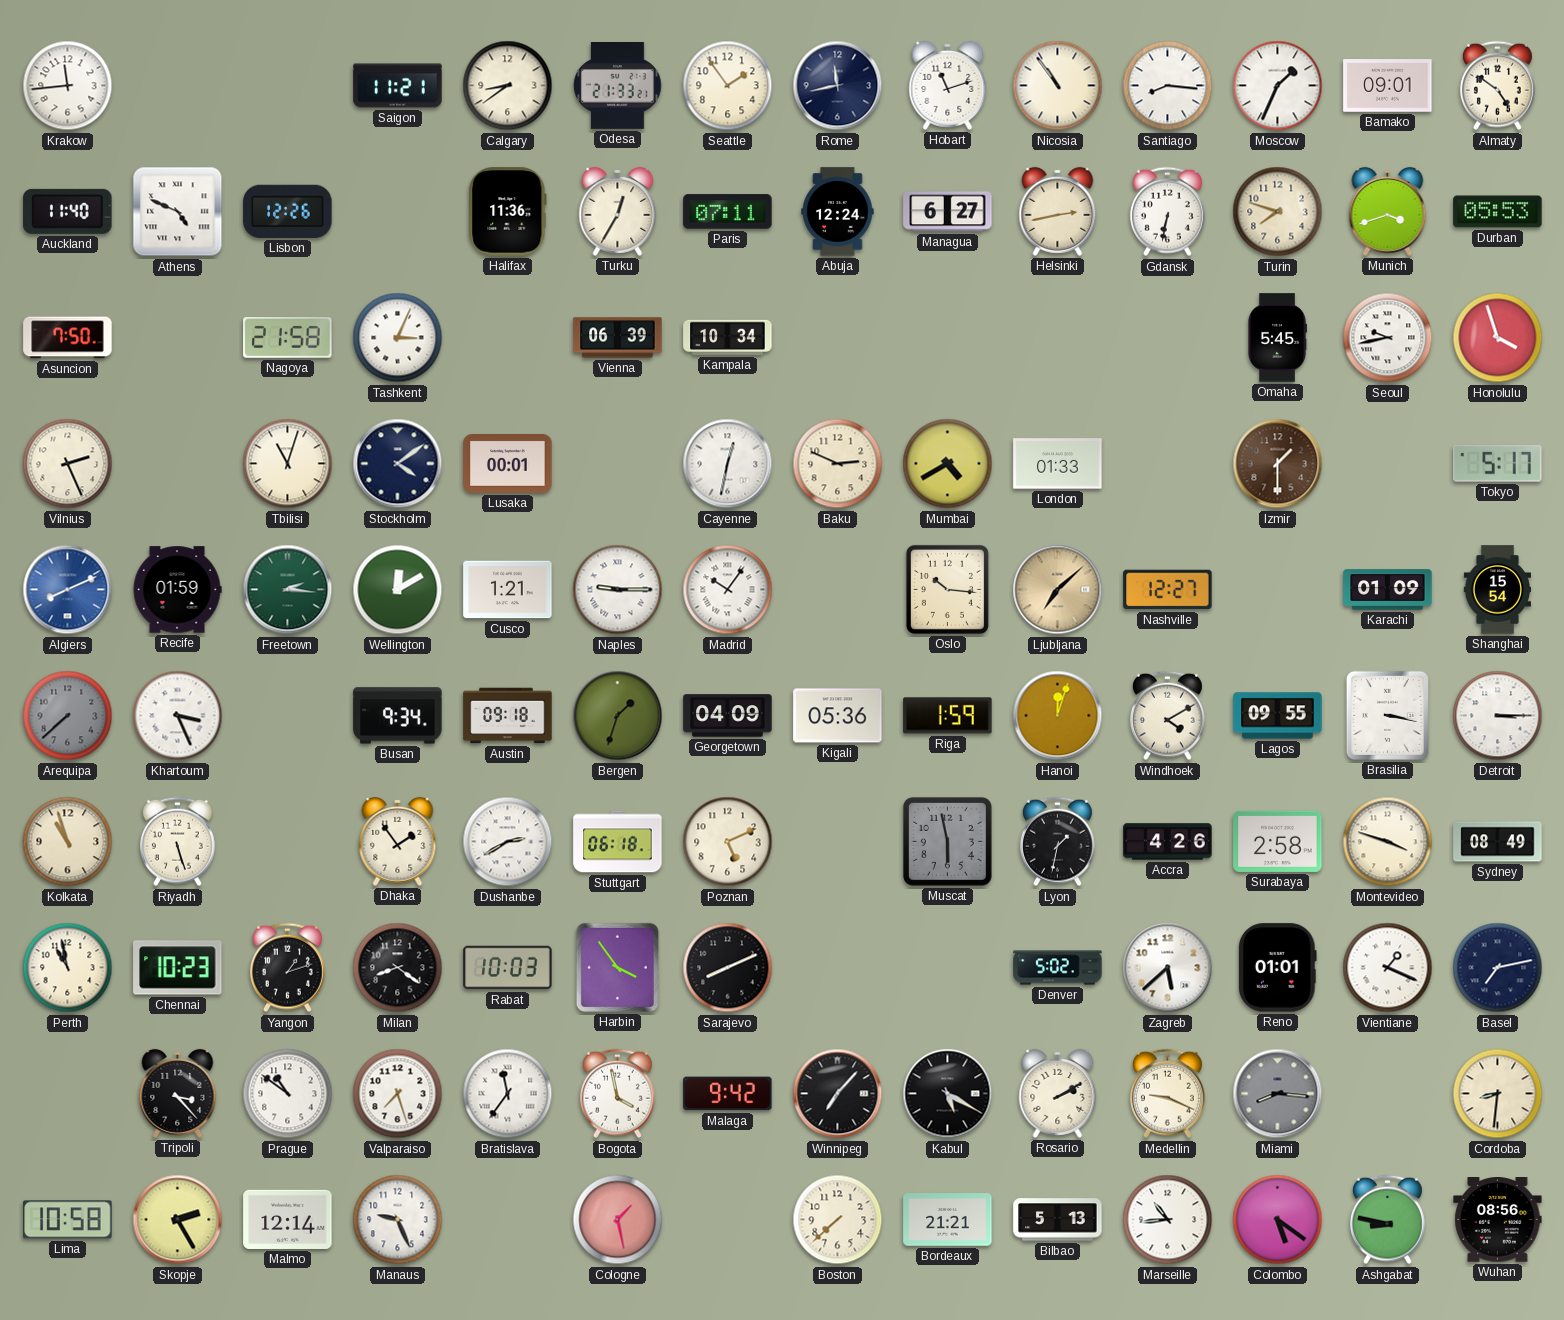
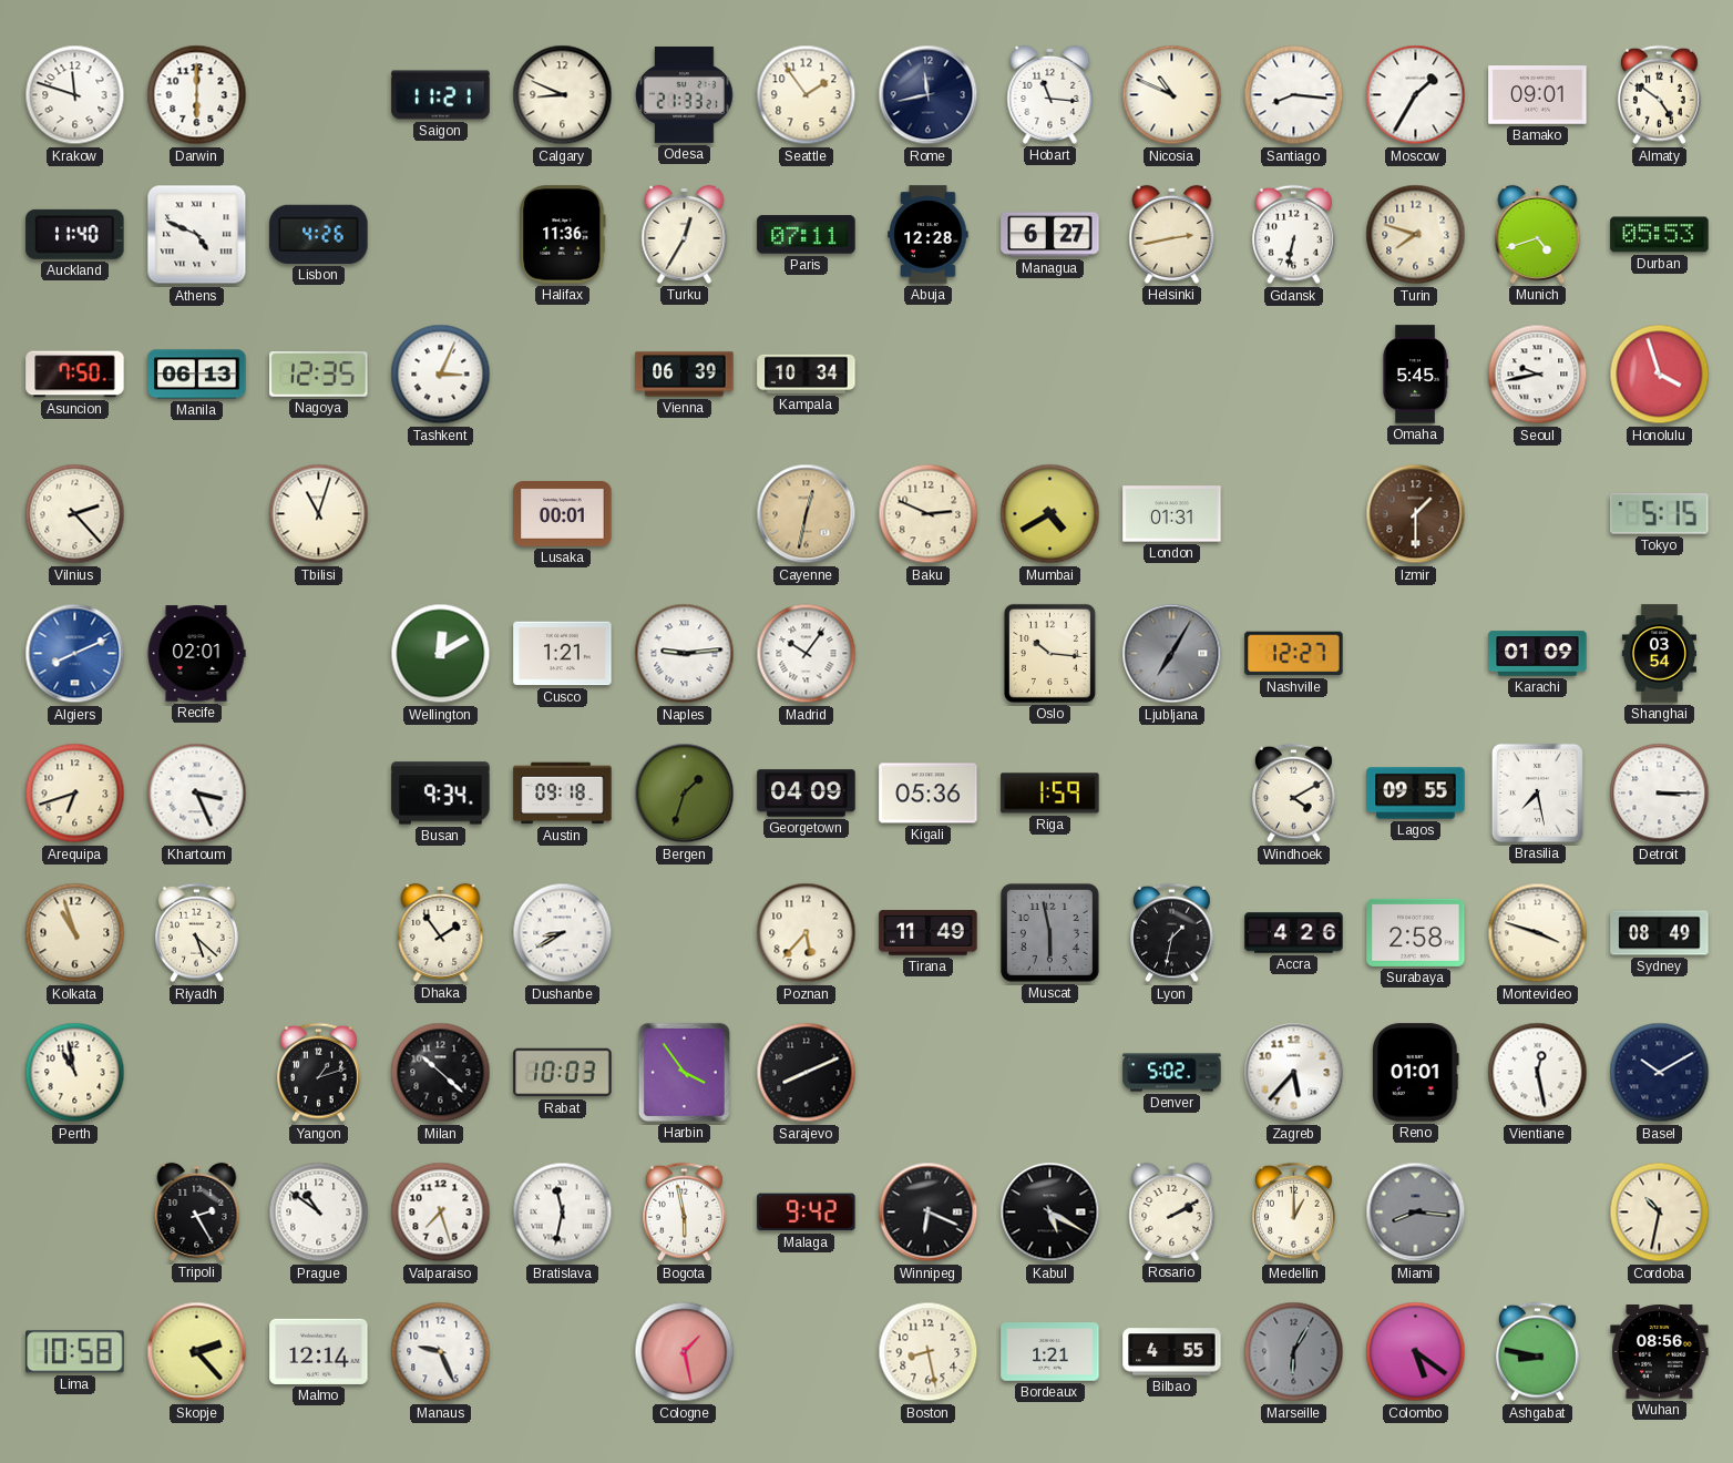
Krakow: 11:44 -> 11:48 (75, 95)
Darwin: none -> 6:00 (197, 95)
Calgary: 8:39 -> 8:49 (563, 95)
Hobart: 11:12 -> 11:16 (1050, 94)
Nicosia: 10:54 -> 10:49 (1172, 95)
Moscow: 1:34 -> 1:35 (1416, 95)
Lisbon: 12:26 -> 4:26 (319, 234)
Abuja: 12:24 -> 12:28 (929, 235)
Munich: 3:42 -> 4:42 (1538, 234)
Manila: none -> 06:13 (197, 375)
Nagoya: 21:58 -> 12:35 (319, 375)
Vilnius: 2:26 -> 2:23 (75, 514)
Stockholm: 4:09 -> none (398, 464)
Cayenne dial: white -> champagne (807, 514)
London: 01:33 -> 01:31 (1172, 514)
Tokyo: 5:17 -> 5:15 (1660, 514)
Recife: 01:59 -> 02:01 (196, 654)
Freetown: 2:16 -> none (288, 590)
Naples: 9:15 -> 9:14 (685, 654)
Ljubljana: 7:08 -> 7:05 (1172, 654)
Ljubljana dial: champagne -> grey (1172, 654)
Shanghai: 15:54 -> 03:54 (1659, 654)
Arequipa: 7:38 -> 6:42 (75, 794)
Arequipa dial: grey -> cream (75, 794)
Hanoi: 12:03 -> none (1058, 716)
Brasilia: 3:17 -> 7:28 (1537, 792)
Riyadh: 5:27 -> 5:22 (196, 933)
Dushanbe: 2:40 -> 8:40 (563, 933)
Stuttgart: 06:18 -> none (618, 842)
Poznan: 5:11 -> 5:37 (807, 933)
Tirana: none -> 11:49 (929, 933)
Chennai: 10:23 -> none (178, 968)
Milan: 8:21 -> 10:22 (441, 1073)
Zagreb: 5:38 -> 5:37 (1294, 1073)
Vientiane: 1:19 -> 12:28 (1538, 1073)
Basel: 7:13 -> 10:10 (1660, 1073)
Tripoli: 3:23 -> 2:25 (197, 1211)
Bratislava: 11:36 -> 11:32 (563, 1213)
Bogota: 3:58 -> 5:58 (684, 1213)
Winnipeg: 7:07 -> 6:19 (929, 1213)
Medellin: 9:19 -> 1:00 (1293, 1213)
Cordoba: 8:31 -> 10:32 (1660, 1213)
Skopje: 2:25 -> 2:23 (197, 1352)
Boston: 7:38 -> 8:28 (929, 1352)
Bordeaux: 21:21 -> 1:21 (1050, 1352)
Bilbao: 5:13 -> 4:55 (1172, 1352)
Marseille: 10:44 -> 6:05 (1294, 1352)
Marseille dial: white -> grey (1294, 1352)
